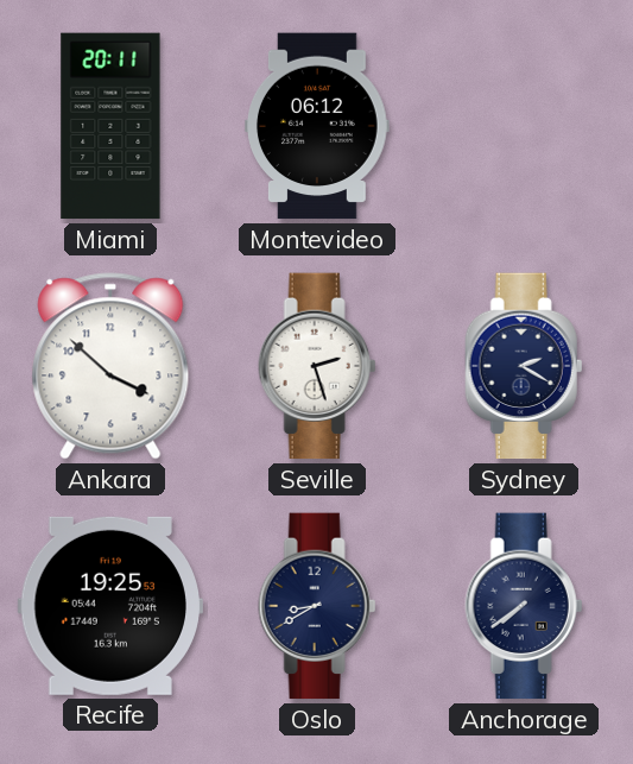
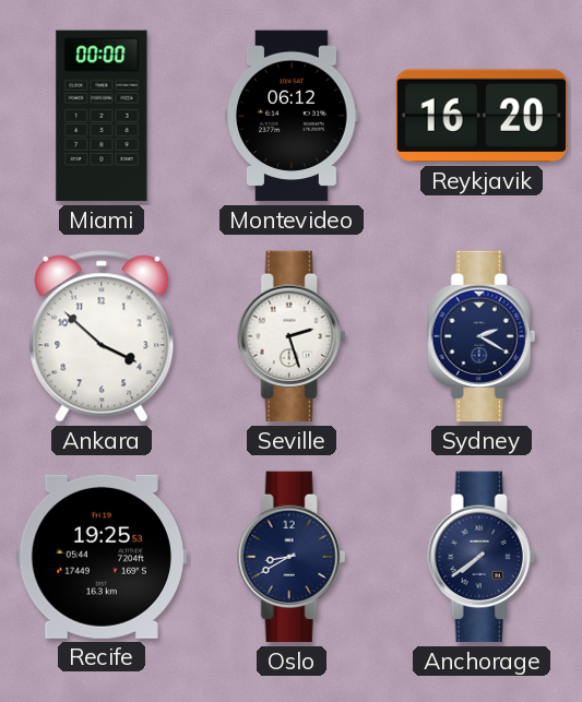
Miami: 20:11 -> 00:00 (102, 116)
Reykjavik: none -> 16:20 (480, 116)
